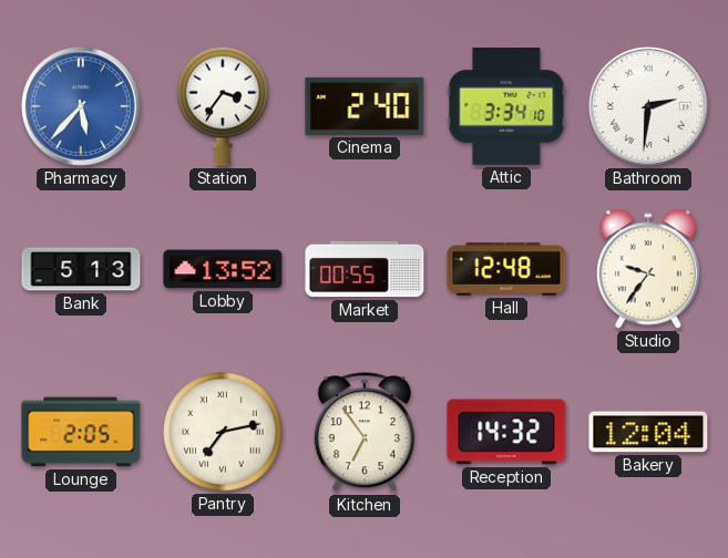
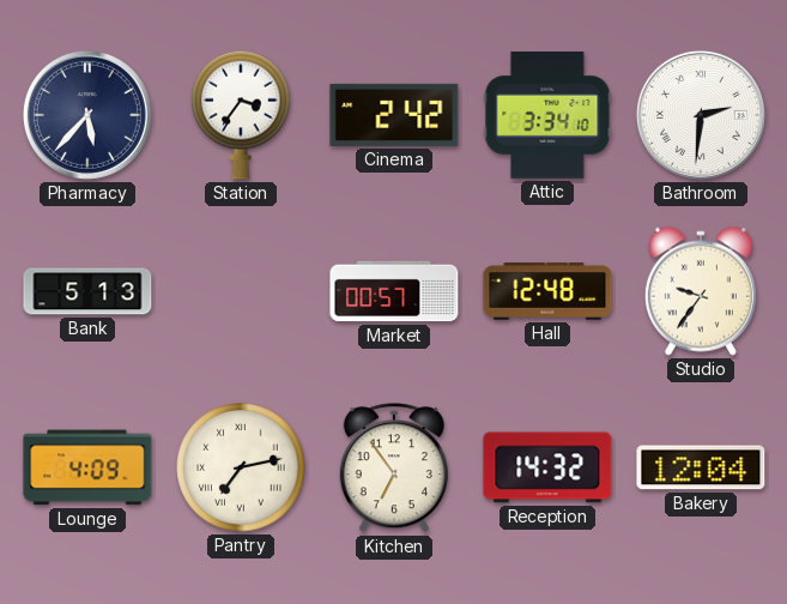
Pharmacy dial: blue -> navy (87, 115)
Cinema: 2:40 -> 2:42 (394, 115)
Lobby: 13:52 -> none (223, 269)
Market: 00:55 -> 00:57 (394, 291)
Lounge: 2:05 -> 4:09 (87, 467)
